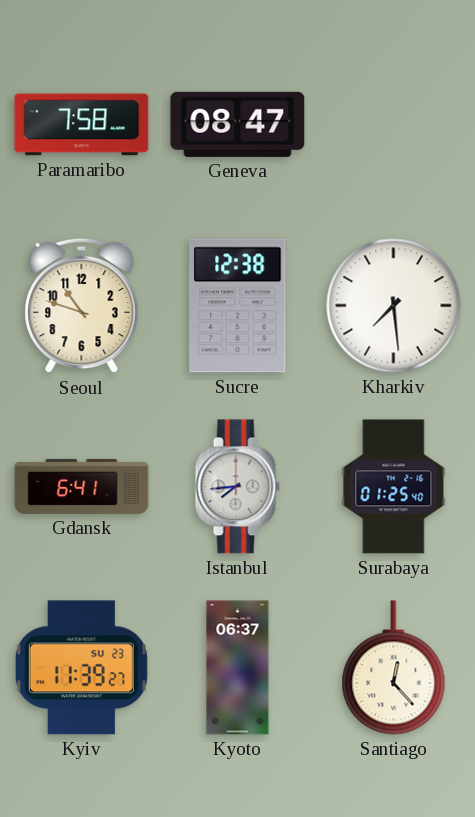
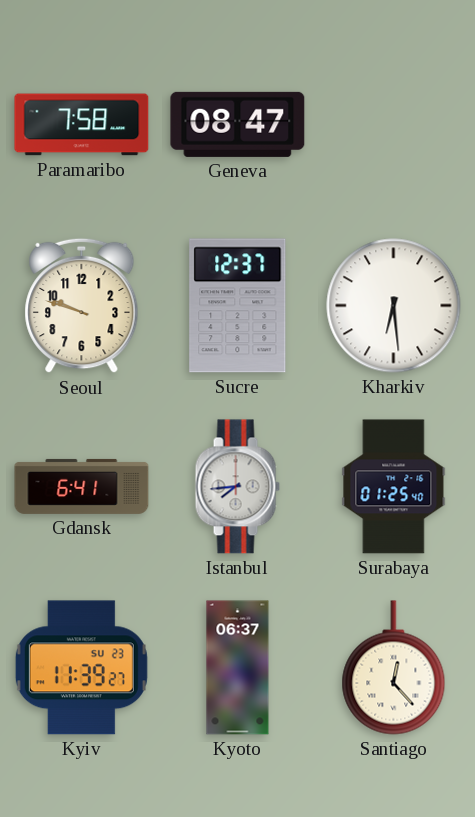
Seoul: 10:48 -> 9:48 (82, 306)
Sucre: 12:38 -> 12:37 (238, 306)
Kharkiv: 7:29 -> 6:29 (394, 306)
